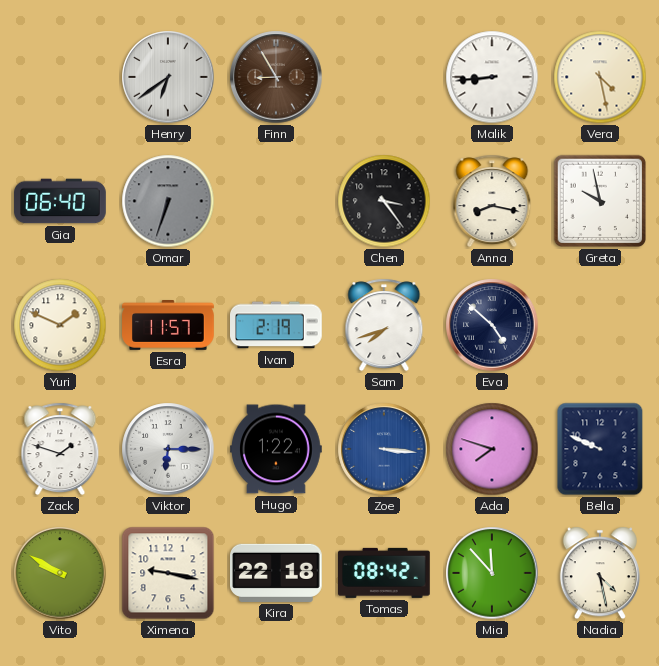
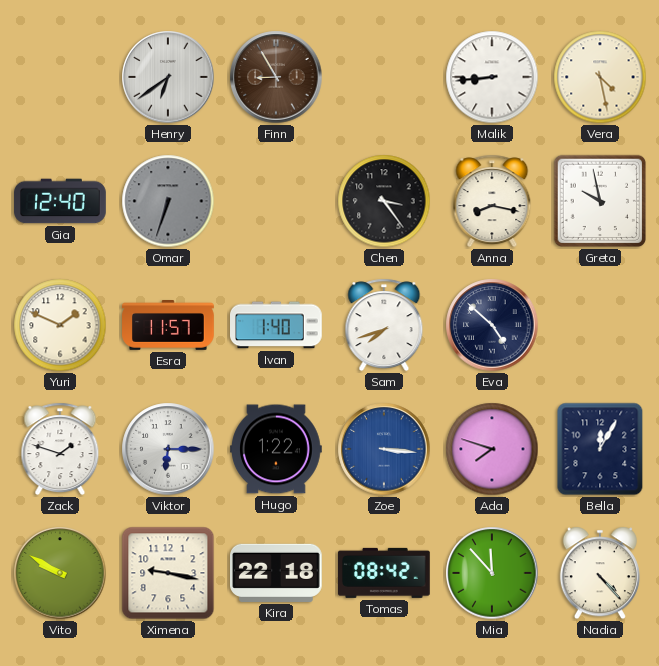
Gia: 06:40 -> 12:40 (60, 201)
Ivan: 2:19 -> 1:40 (277, 325)
Bella: 9:49 -> 12:05 (600, 449)
Nadia: 4:28 -> 4:23 (600, 573)
